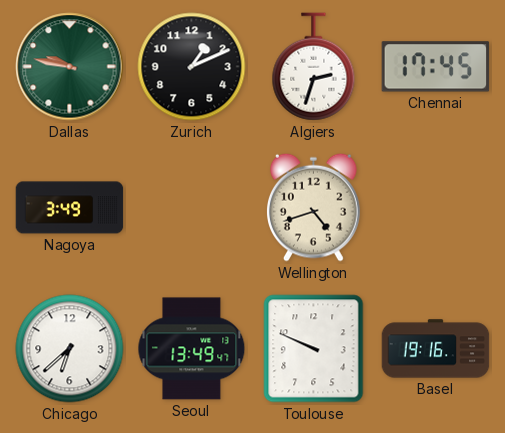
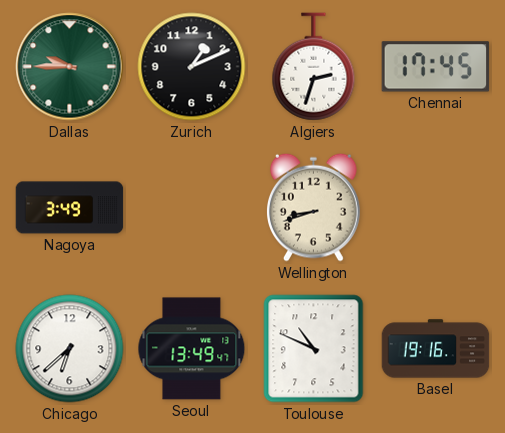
Dallas: 9:47 -> 9:45 (70, 67)
Wellington: 4:42 -> 8:42 (314, 207)
Toulouse: 9:49 -> 10:49 (314, 349)
